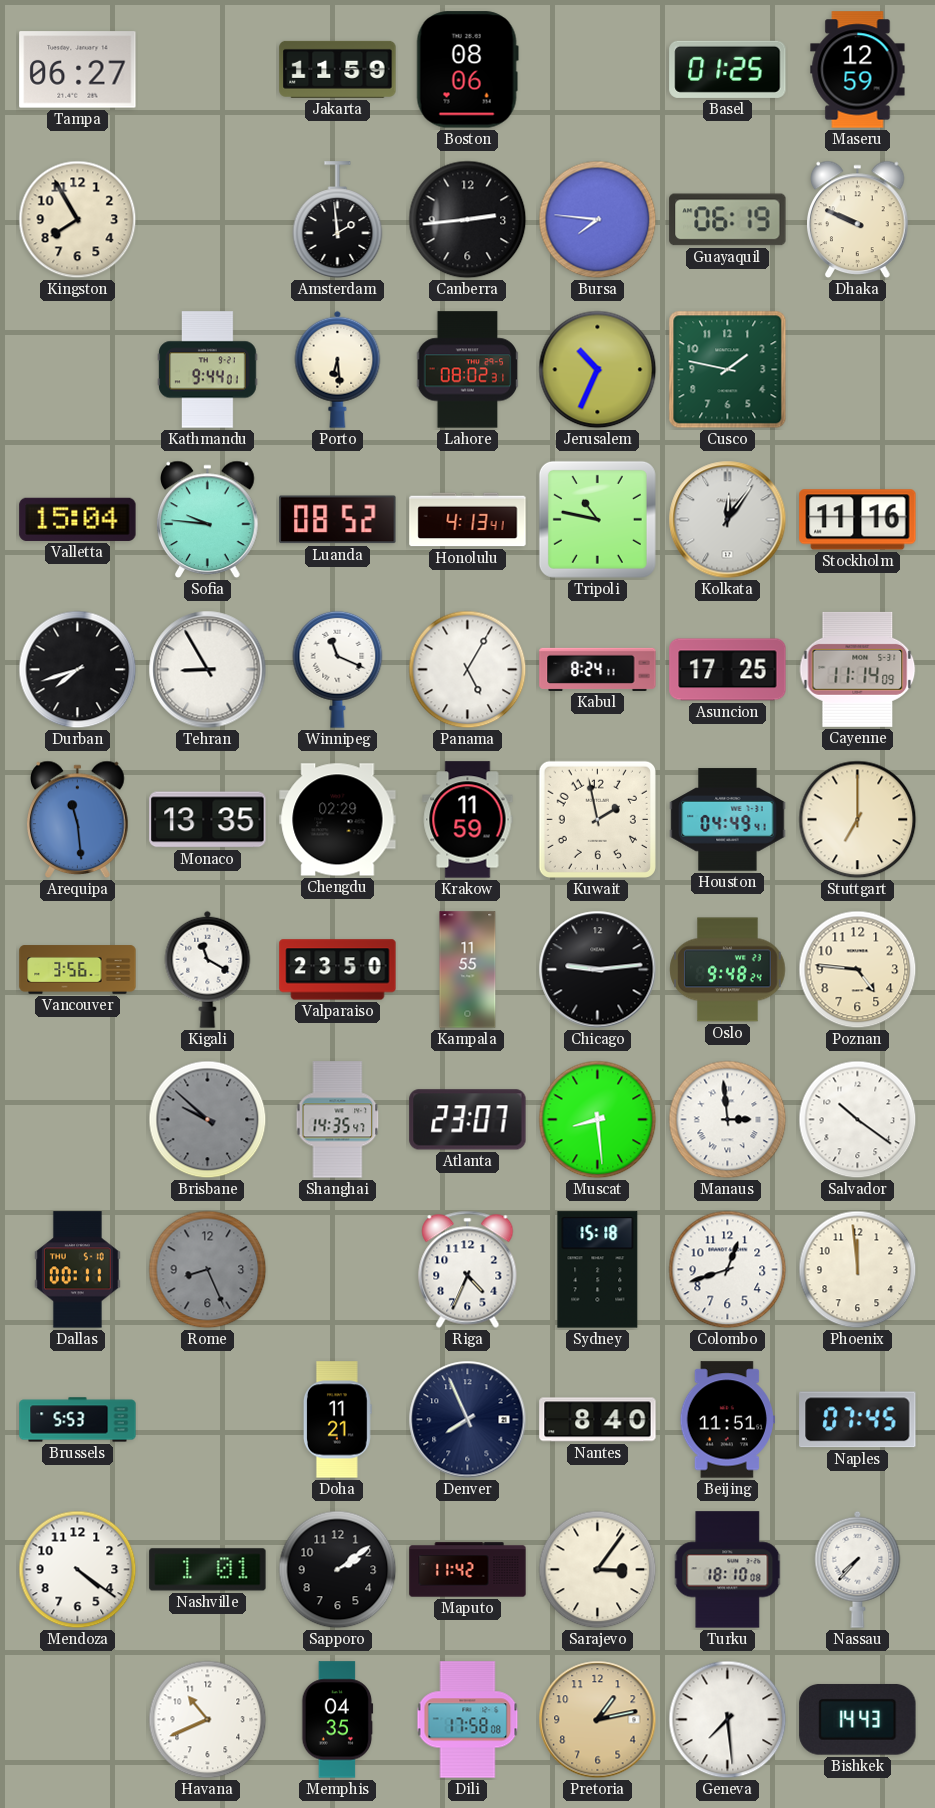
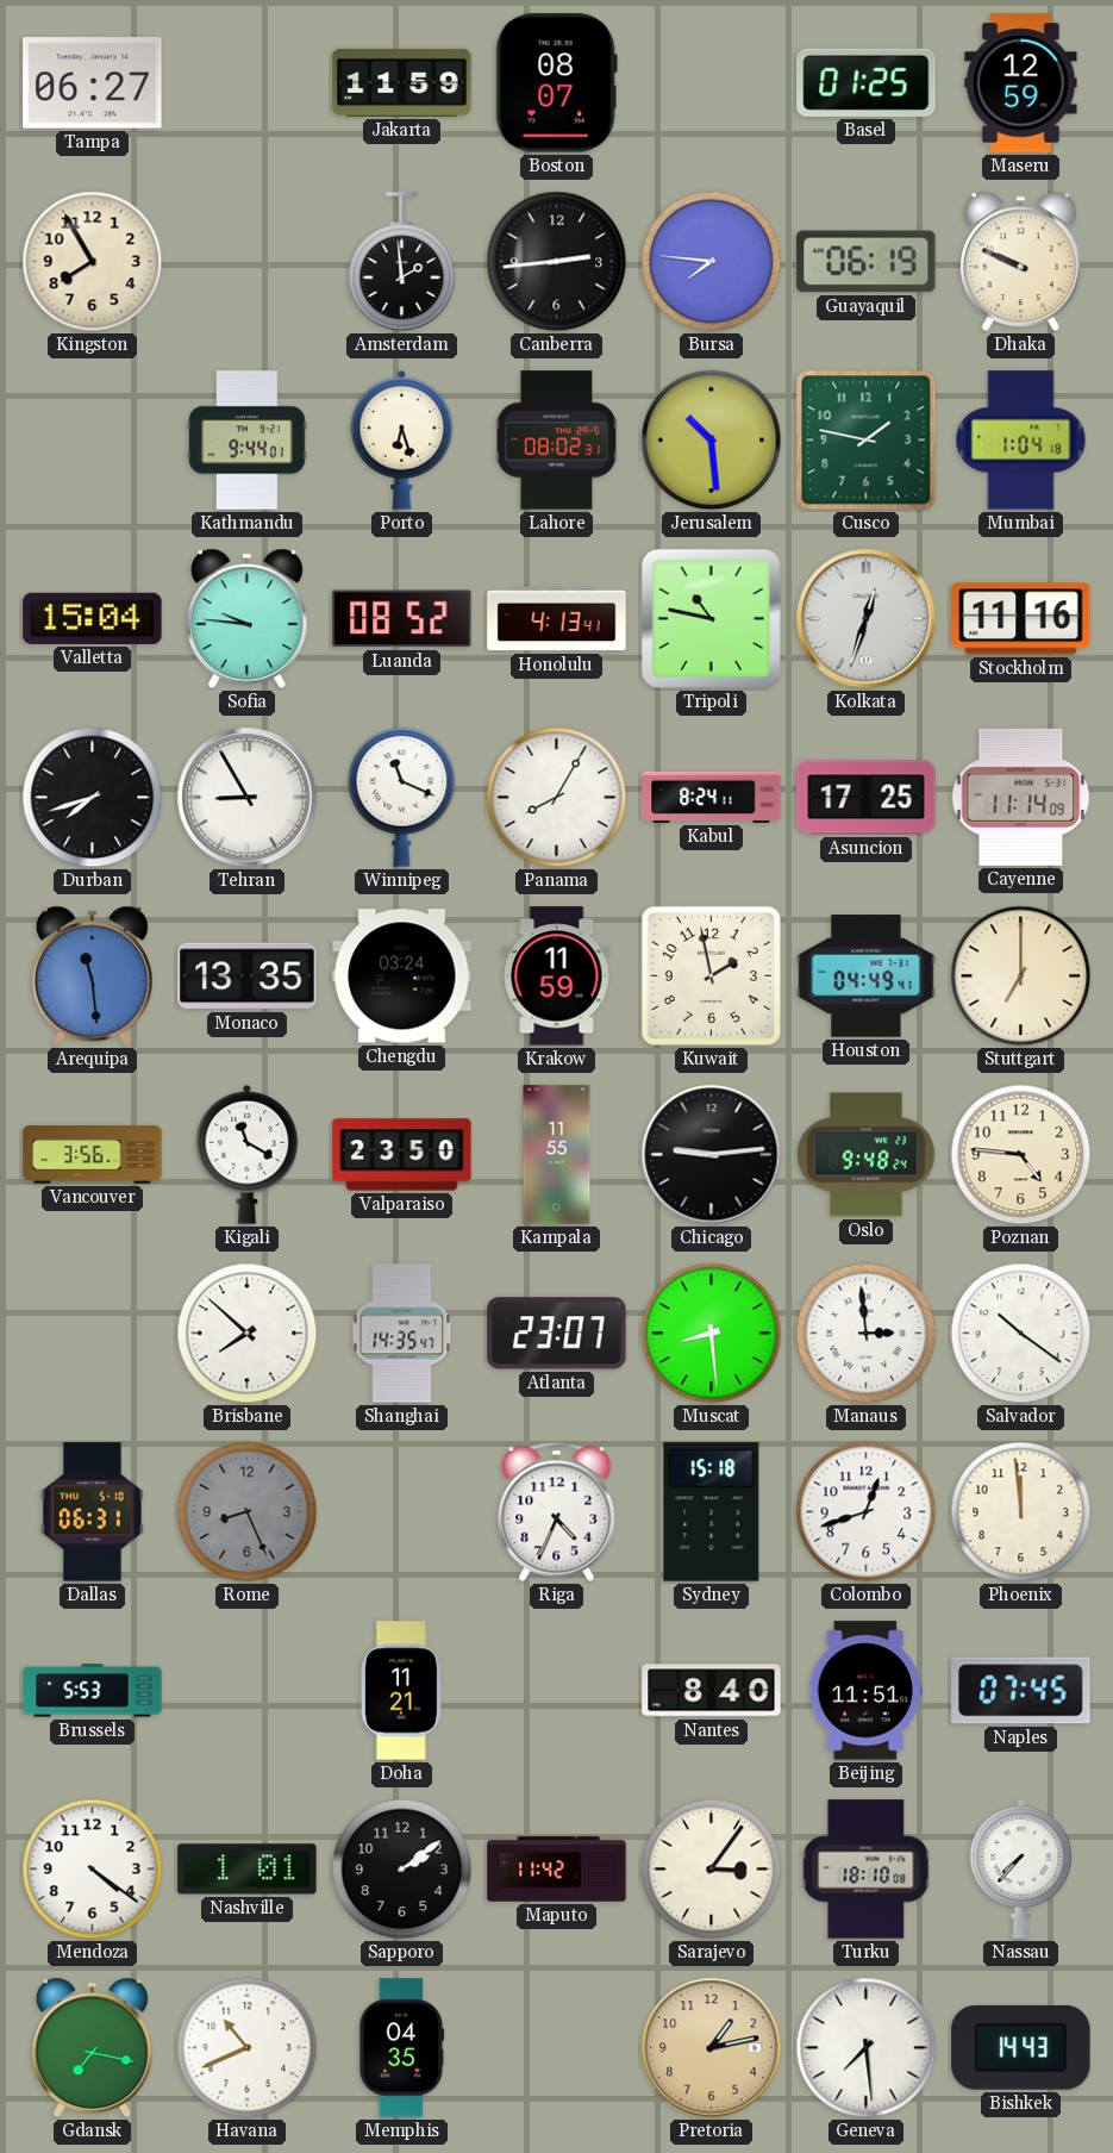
Boston: 08:06 -> 08:07 (556, 83)
Porto: 6:29 -> 6:27 (402, 439)
Jerusalem: 10:34 -> 10:29 (712, 441)
Mumbai: none -> 1:04 (1021, 441)
Kolkata: 12:06 -> 12:33 (867, 619)
Panama: 5:05 -> 8:05 (557, 798)
Chengdu: 02:29 -> 03:24 (402, 976)
Brisbane: 9:52 -> 7:52 (248, 1334)
Brisbane dial: grey -> white (248, 1334)
Dallas: 00:11 -> 06:31 (92, 1512)
Denver: 7:56 -> none (468, 1420)
Gdansk: none -> 7:17 (93, 2048)
Dili: 17:58 -> none (468, 1720)
